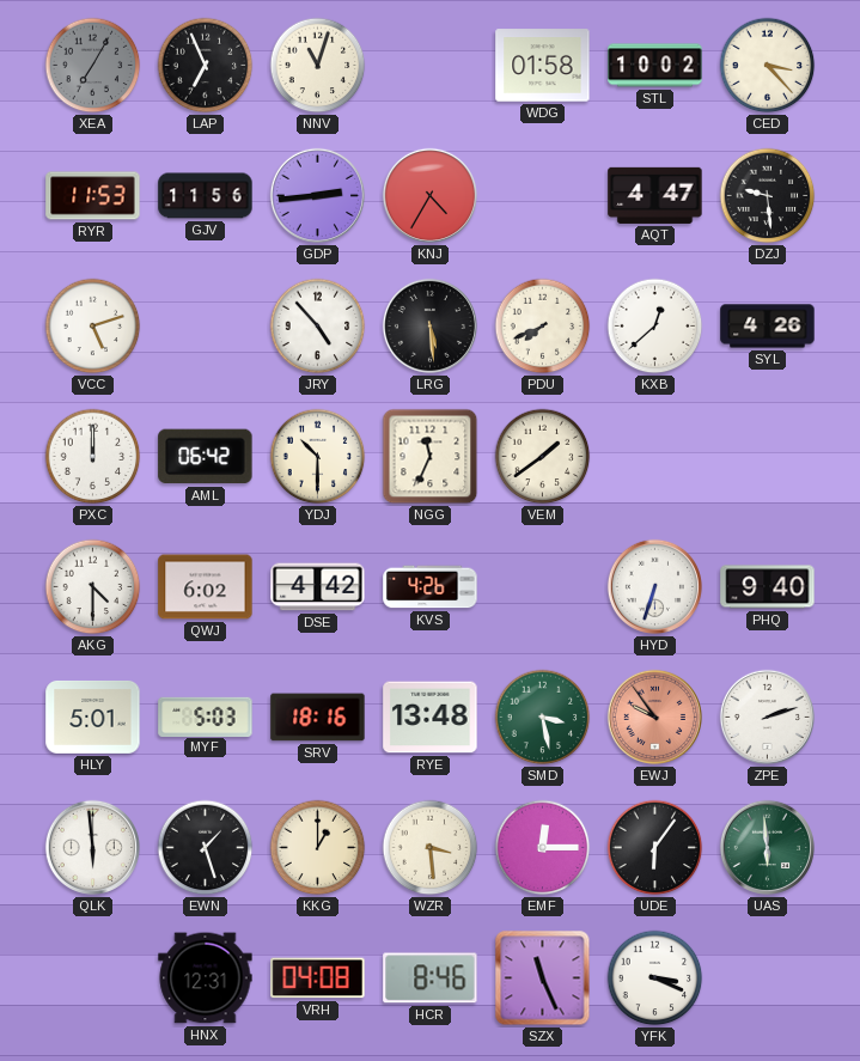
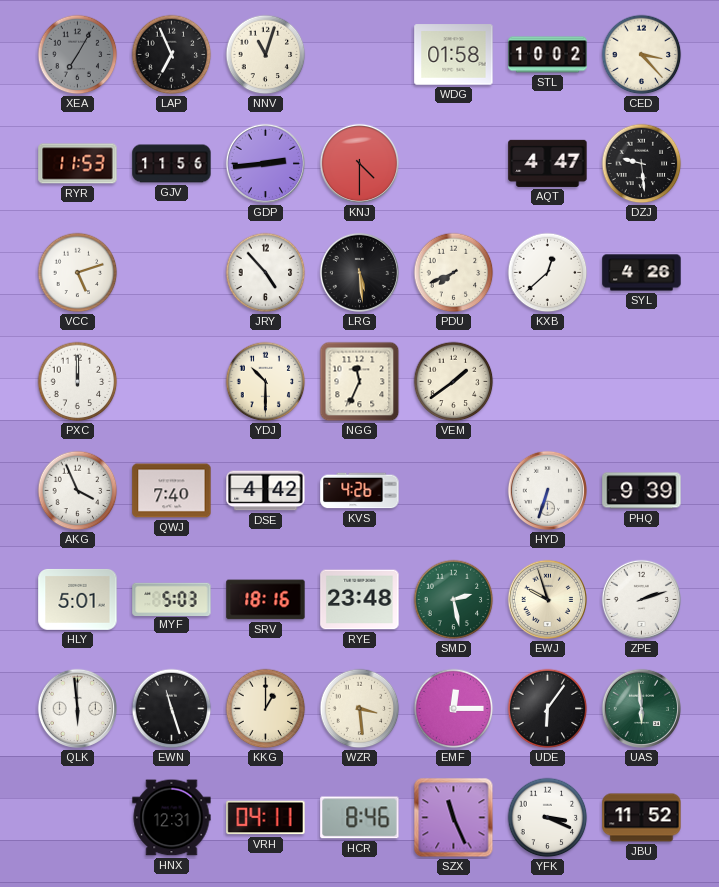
KNJ: 4:35 -> 4:30 (359, 163)
AML: 06:42 -> none (206, 457)
AKG: 4:30 -> 3:56 (78, 491)
QWJ: 6:02 -> 7:40 (172, 491)
PHQ: 9:40 -> 9:39 (642, 491)
RYE: 13:48 -> 23:48 (360, 600)
SMD: 3:28 -> 2:28 (454, 600)
EWJ: 9:54 -> 9:57 (547, 599)
EWJ dial: salmon -> cream (547, 599)
EWN: 1:27 -> 11:27 (172, 709)
VRH: 04:08 -> 04:11 (266, 818)
JBU: none -> 11:52 (642, 818)
